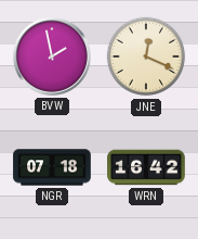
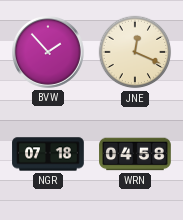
BVW: 1:58 -> 1:53 (49, 53)
WRN: 16:42 -> 04:58 (135, 154)
